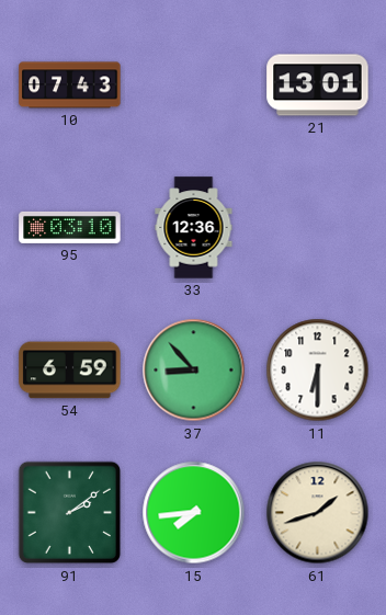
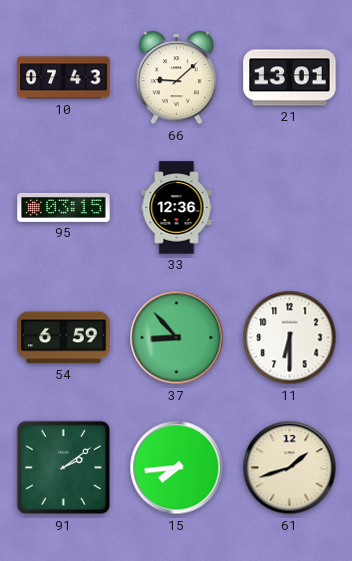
66: none -> 9:08 (176, 78)
95: 03:10 -> 03:15 (64, 207)
